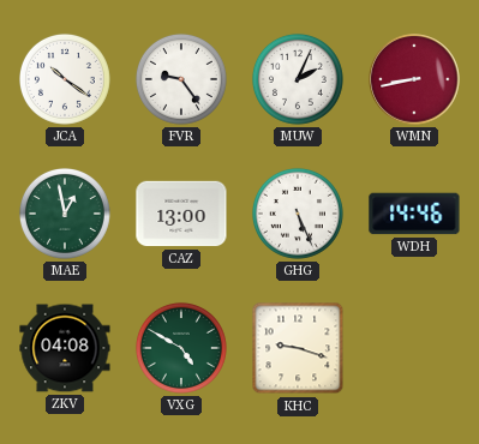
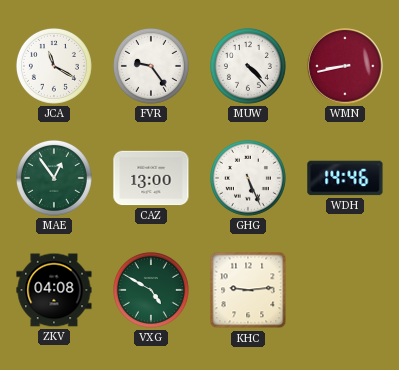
JCA: 10:21 -> 11:20 (54, 66)
MUW: 2:04 -> 4:23 (248, 66)
MAE: 12:58 -> 12:54 (54, 178)
KHC: 9:18 -> 9:14 (248, 290)
